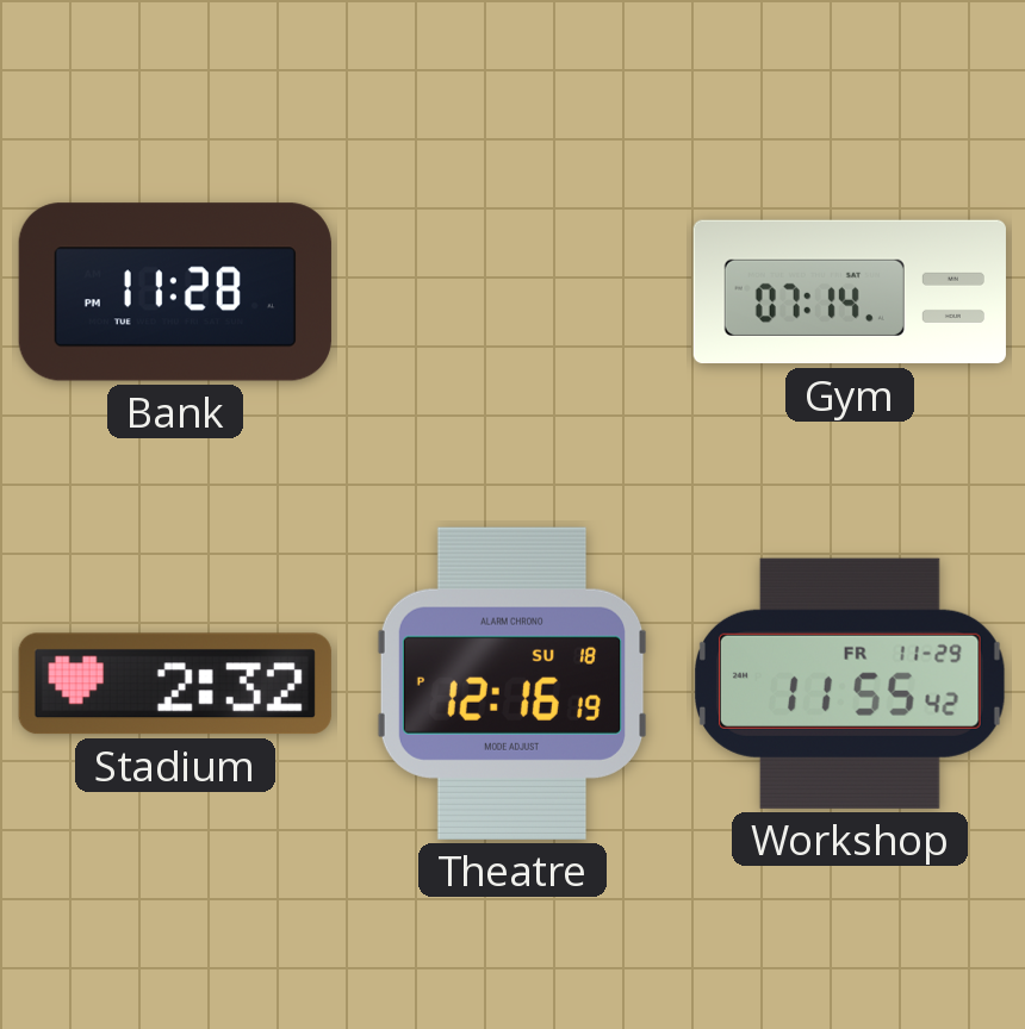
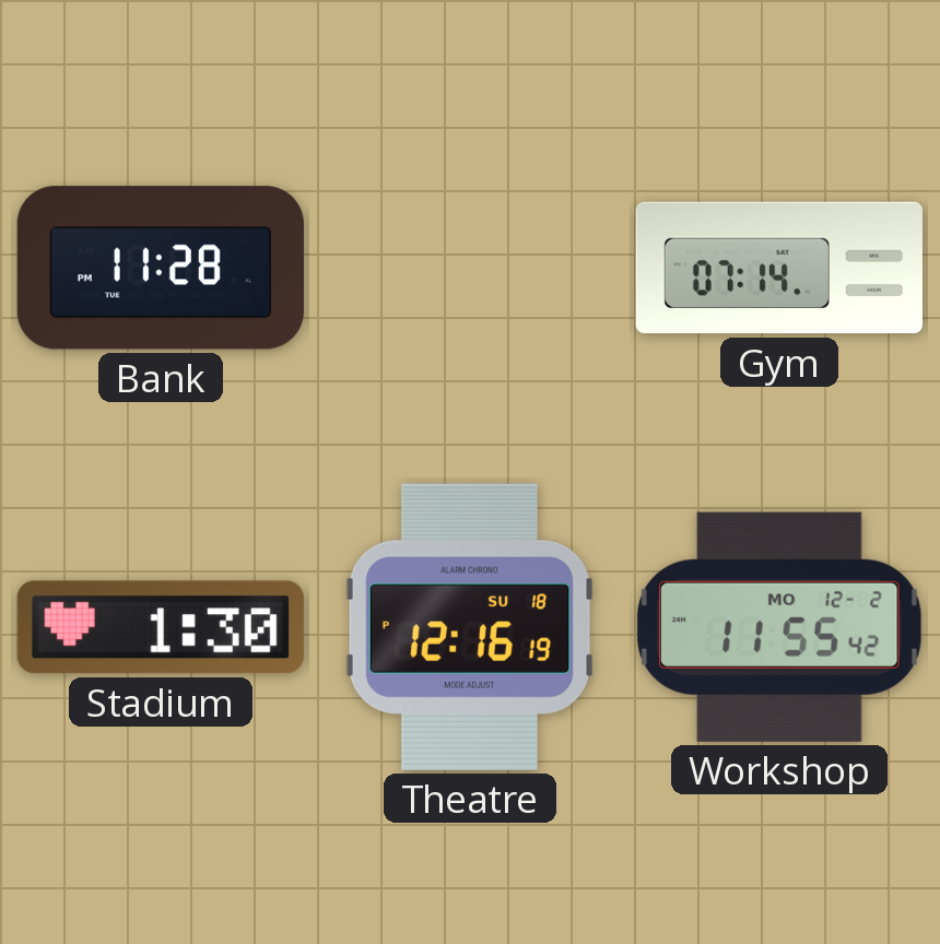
Stadium: 2:32 -> 1:30 (161, 627)
Workshop date: FR 11-29 -> MO 12-2 (780, 627)
